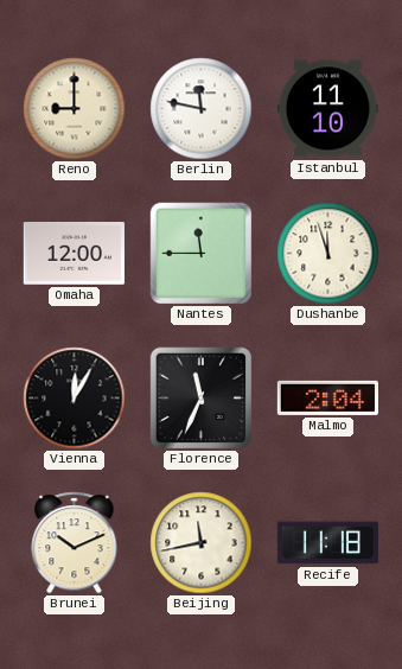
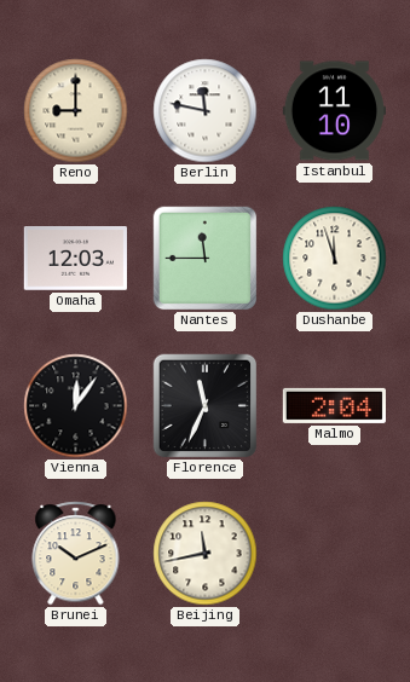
Omaha: 12:00 -> 12:03 (75, 259)
Vienna: 12:05 -> 12:06 (76, 406)
Recife: 11:18 -> none (327, 543)
